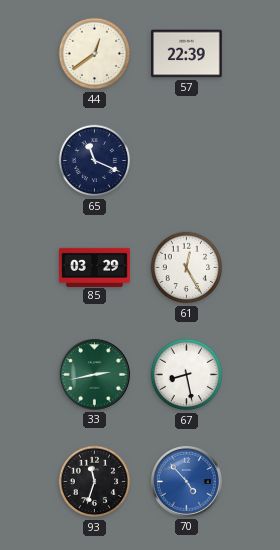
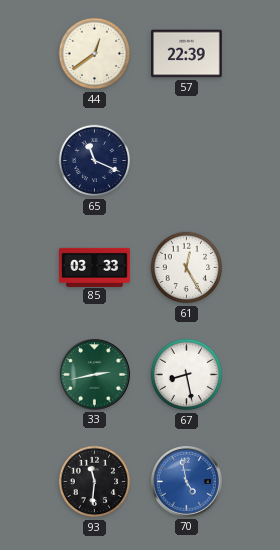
85: 03:29 -> 03:33 (95, 267)
93: 11:33 -> 11:31 (95, 482)
70: 4:53 -> 4:58 (187, 482)
